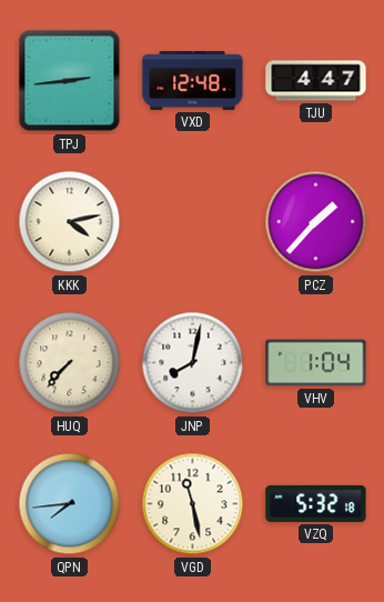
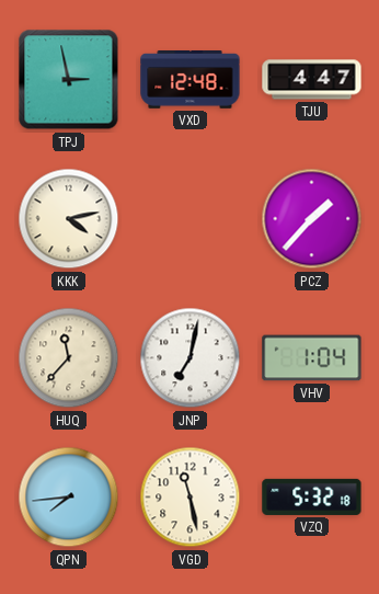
TPJ: 2:44 -> 2:58 (69, 80)
HUQ: 7:37 -> 11:37 (69, 358)
JNP: 8:02 -> 7:02 (191, 358)
